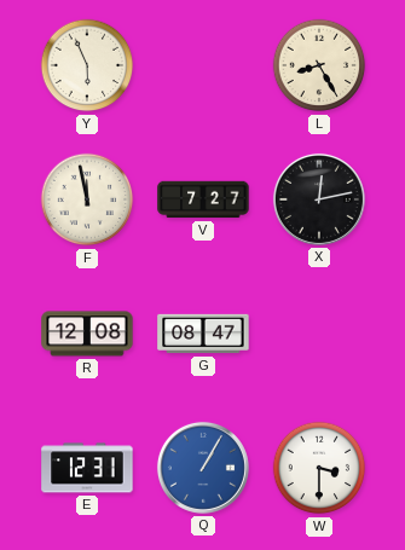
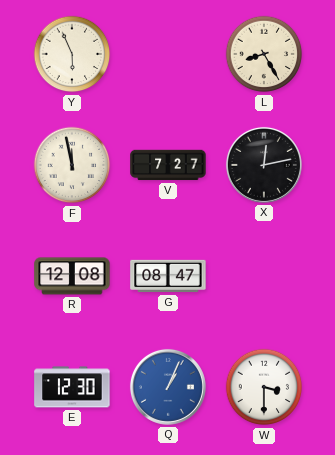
E: 12:31 -> 12:30 (72, 387)
Q: 1:05 -> 1:04 (168, 387)
